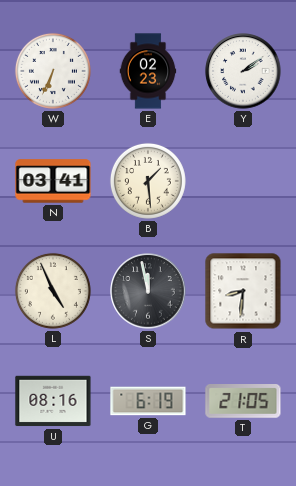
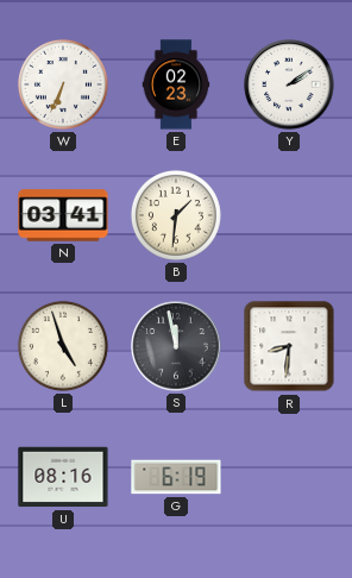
B: 1:29 -> 1:31 (176, 215)
L: 4:56 -> 4:57 (63, 346)
T: 21:05 -> none (243, 402)
